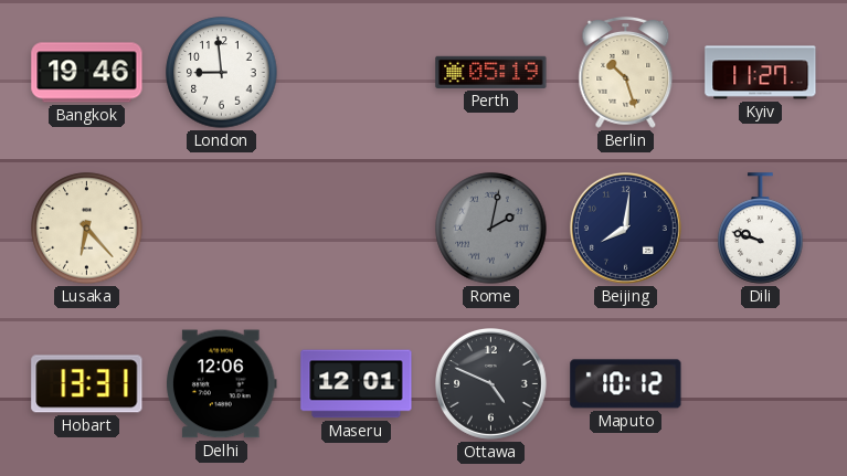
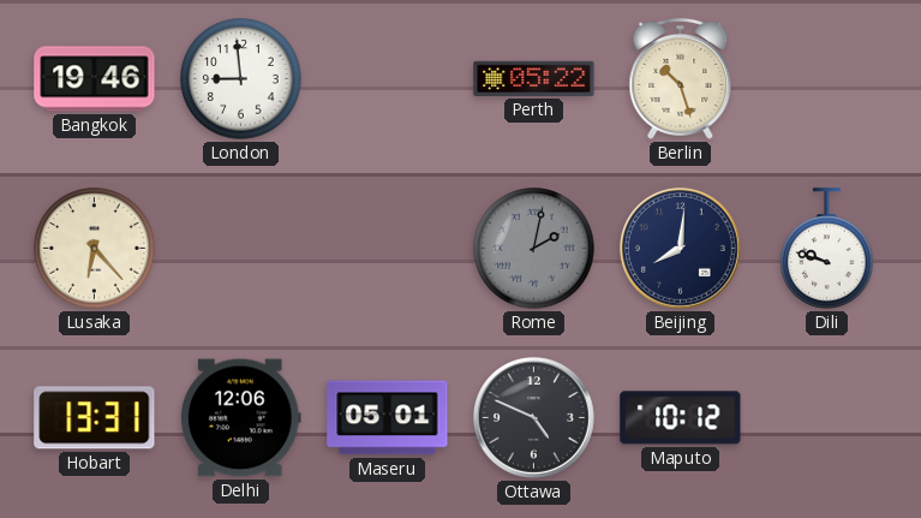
Perth: 05:19 -> 05:22 (534, 78)
Kyiv: 11:27 -> none (761, 73)
Maseru: 12:01 -> 05:01 (388, 418)
